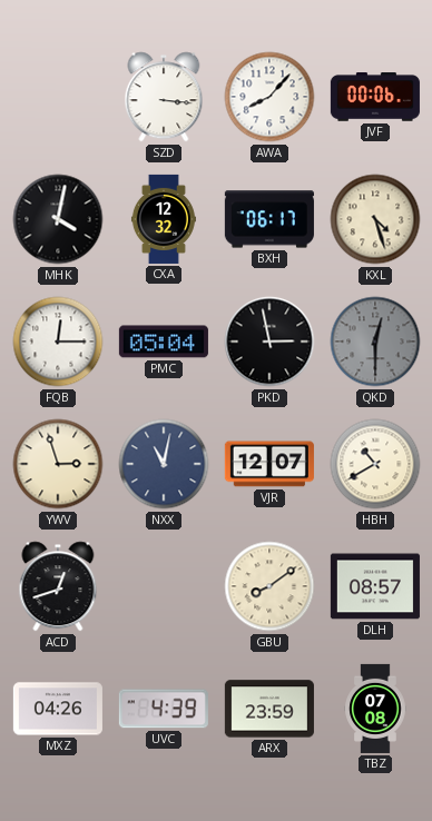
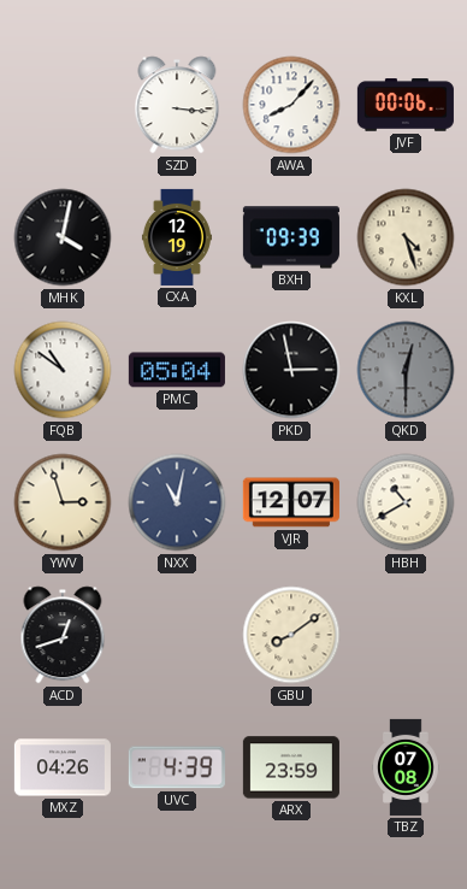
CXA: 12:32 -> 12:19 (177, 237)
BXH: 06:17 -> 09:39 (291, 237)
FQB: 12:15 -> 10:51 (63, 370)
DLH: 08:57 -> none (375, 586)
